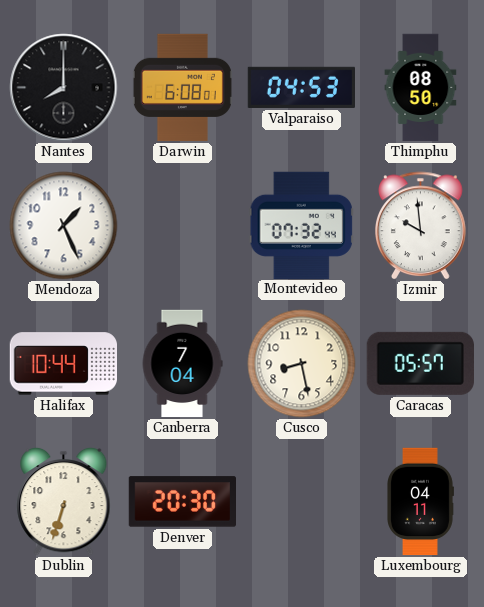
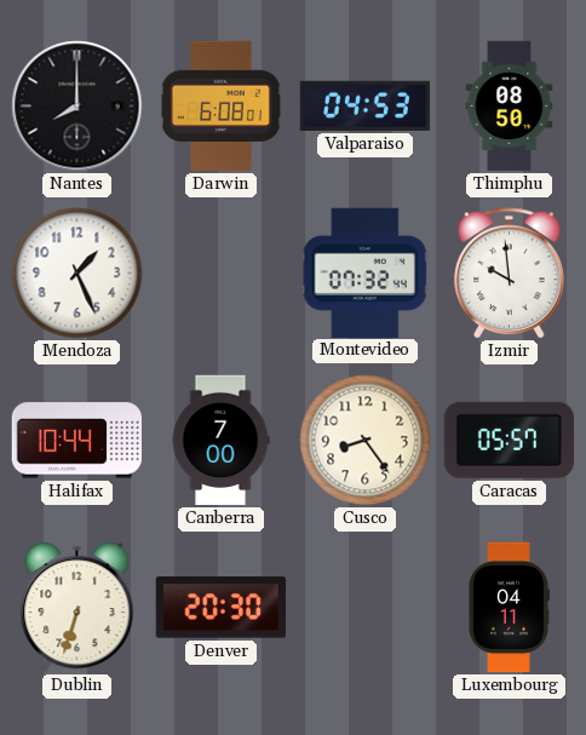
Canberra: 7:04 -> 7:00 (220, 441)
Cusco: 8:28 -> 8:24 (366, 441)
